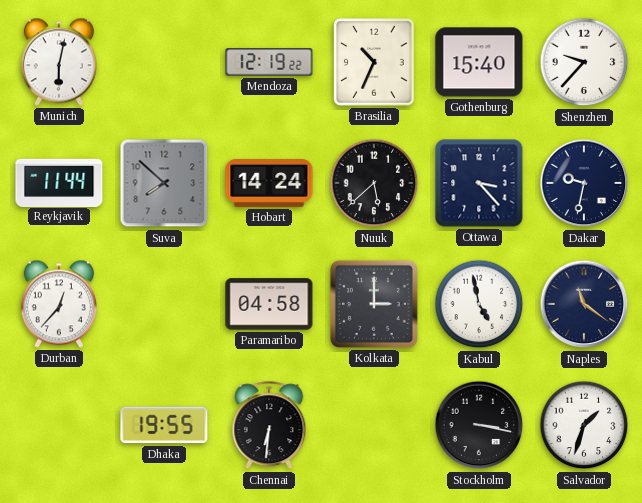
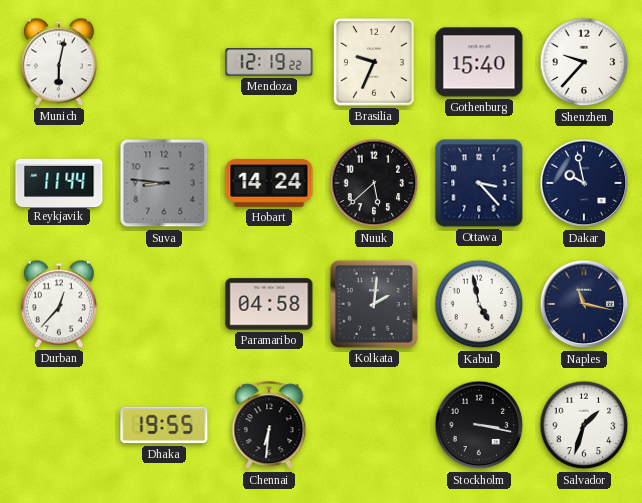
Brasilia: 10:34 -> 9:34 (375, 62)
Suva: 7:52 -> 8:46 (164, 183)
Dakar: 9:32 -> 9:58 (584, 183)
Kolkata: 3:00 -> 2:01 (374, 304)
Naples: 11:21 -> 11:17 (584, 304)
